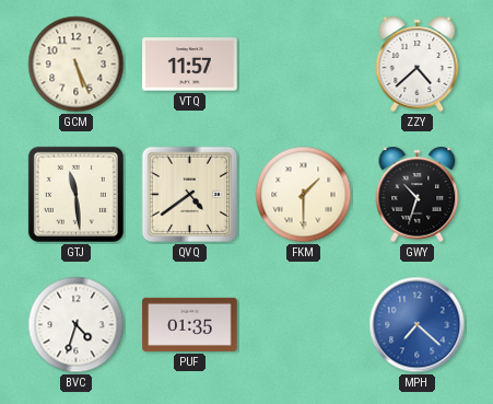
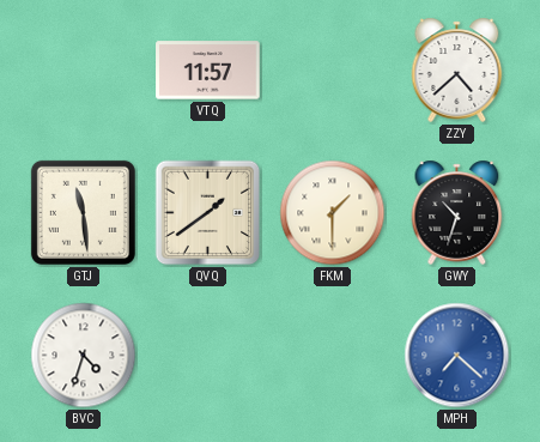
GCM: 5:26 -> none (77, 65)
QVQ: 4:39 -> 1:39 (208, 213)
PUF: 01:35 -> none (190, 324)
